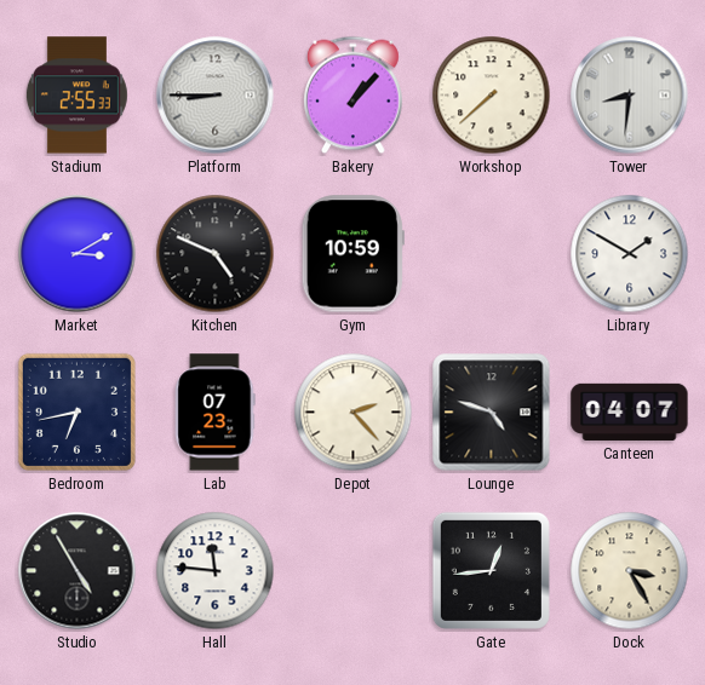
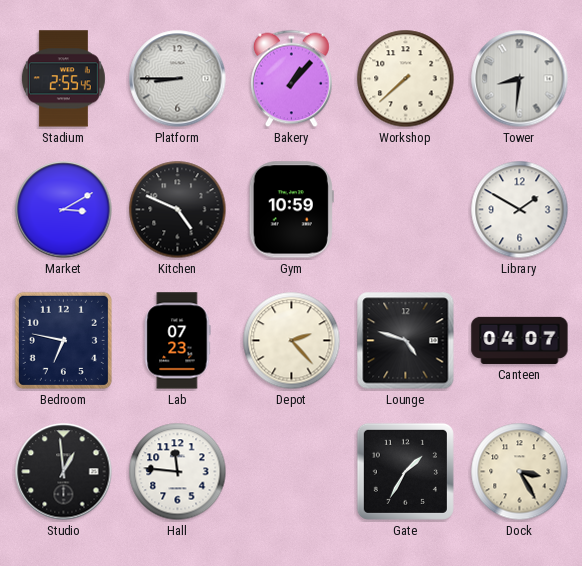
Stadium: 2:55:33 -> 2:55:45 (63, 79)
Bedroom: 6:43 -> 6:47 (63, 340)
Studio: 4:55 -> 12:59 (64, 472)
Gate: 12:44 -> 1:35 (405, 471)
